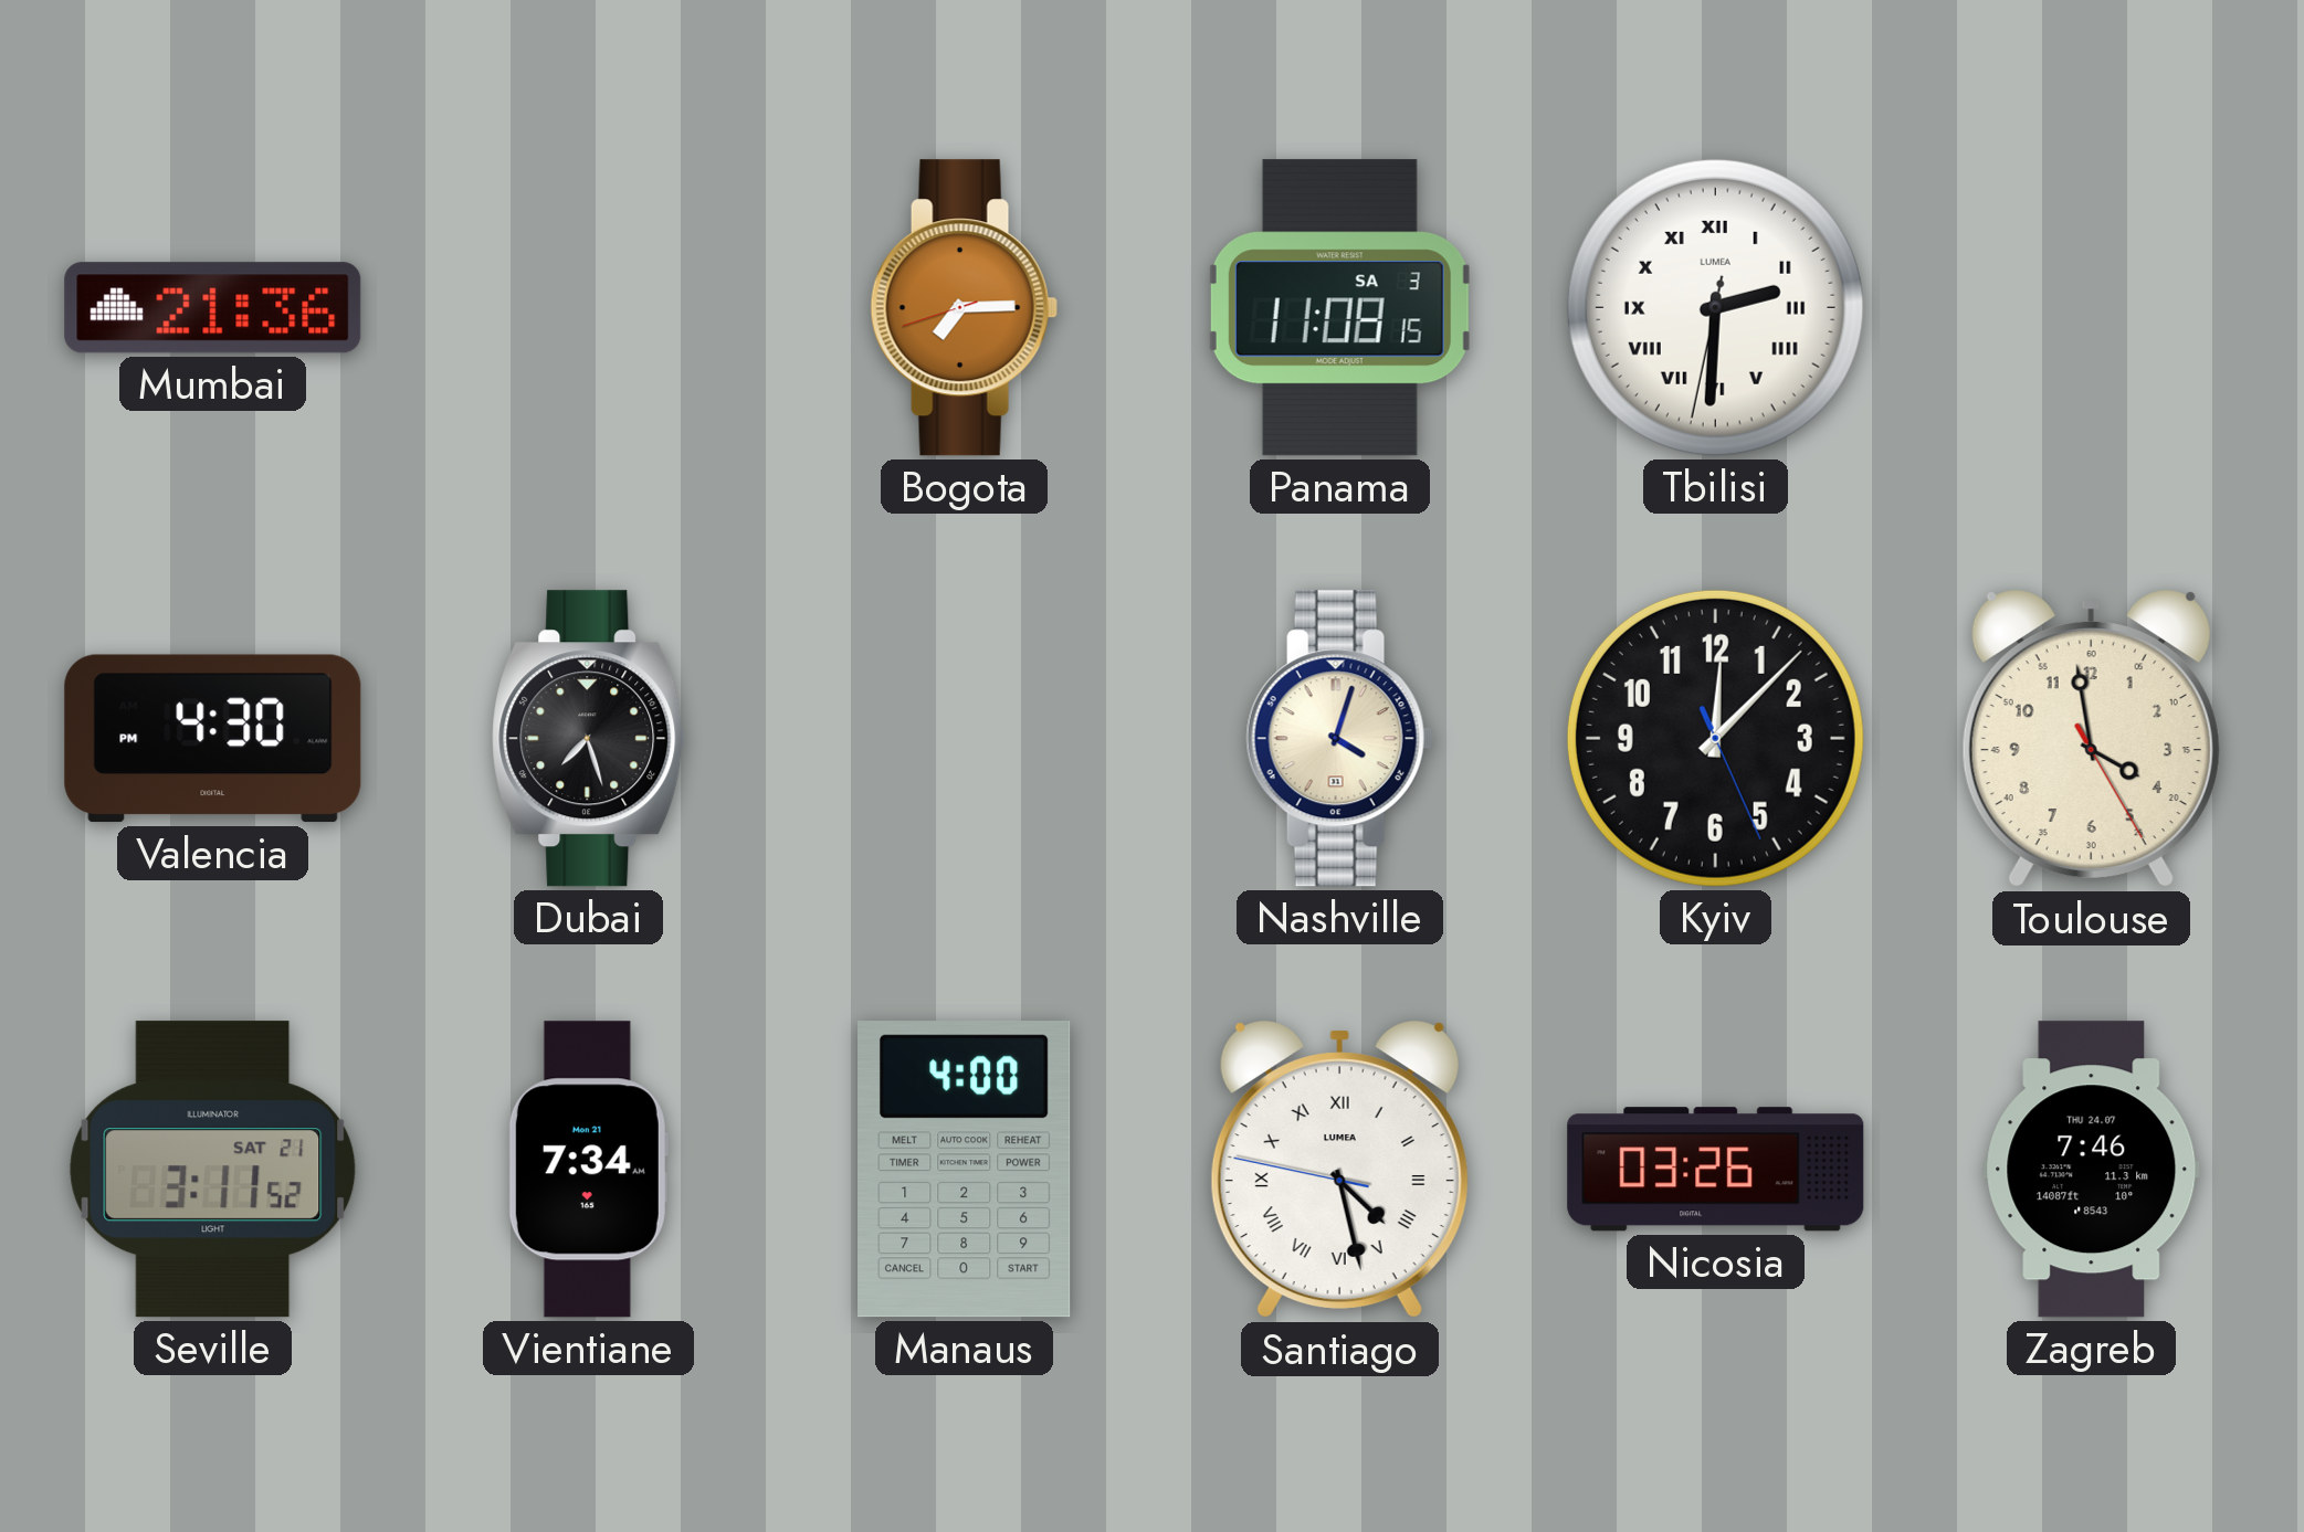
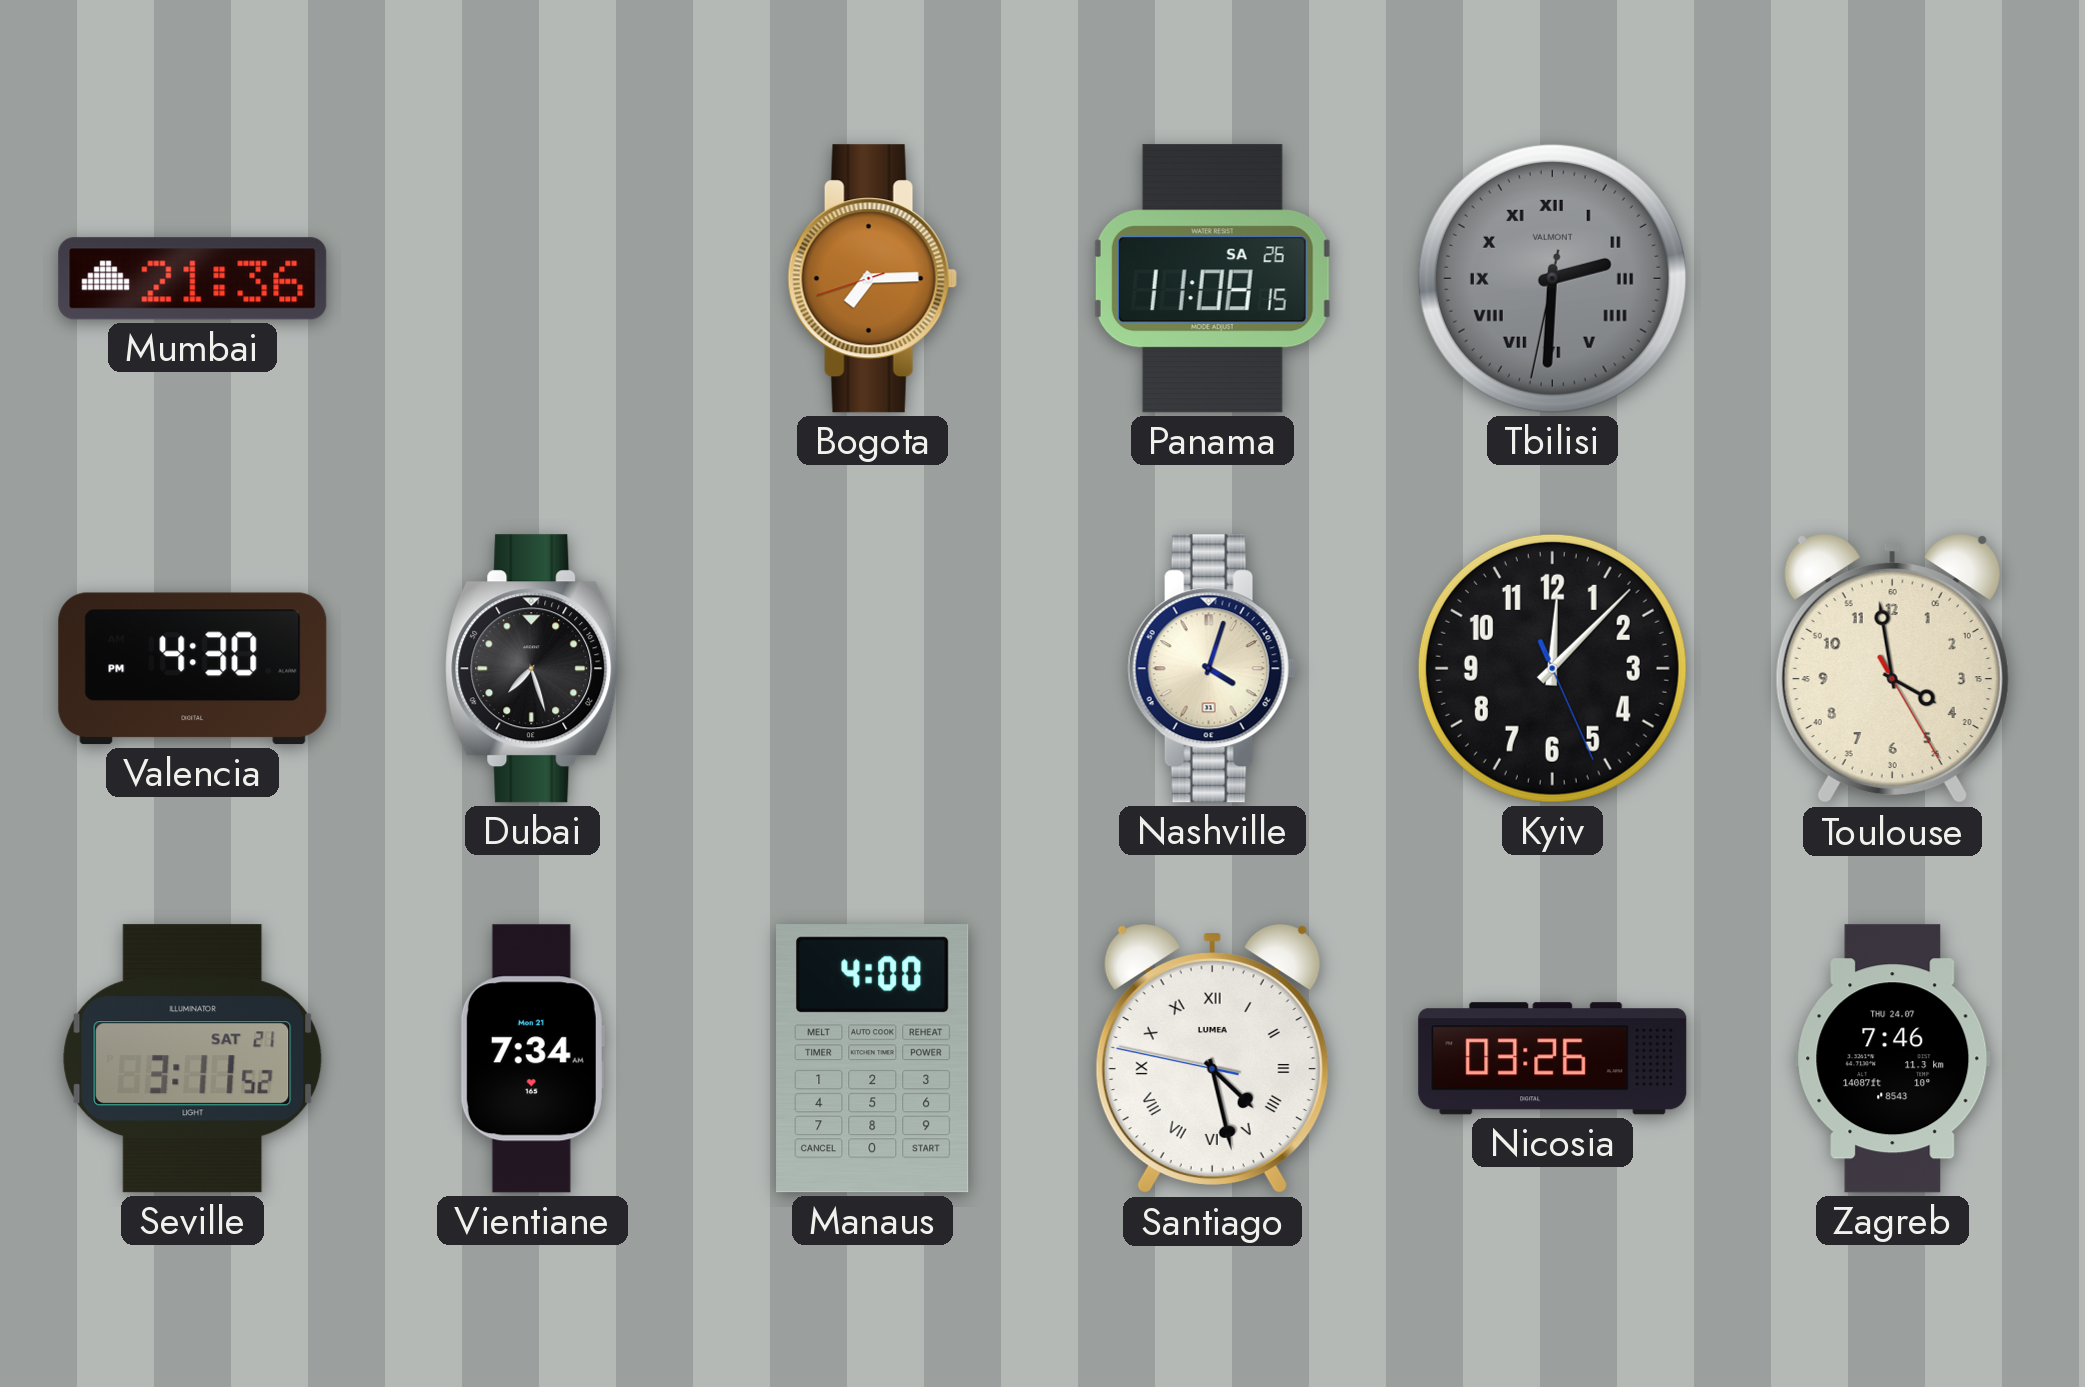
Panama date: SA 3 -> SA 26 (1212, 279)
Tbilisi dial: white -> grey (1552, 278)
Tbilisi brand: LUMEA -> VALMONT (1552, 278)
